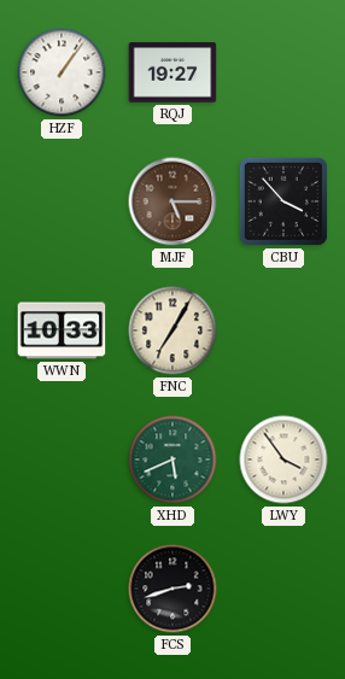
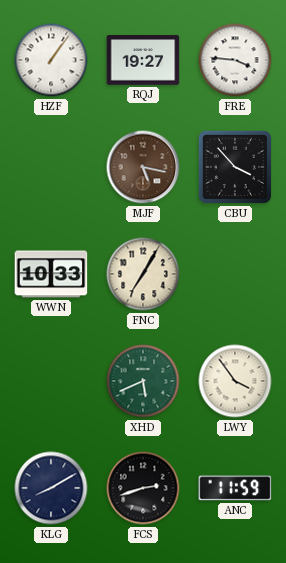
FRE: none -> 3:46 (235, 60)
MJF: 5:15 -> 5:17 (143, 167)
KLG: none -> 8:10 (51, 488)
ANC: none -> 11:59 (235, 488)
